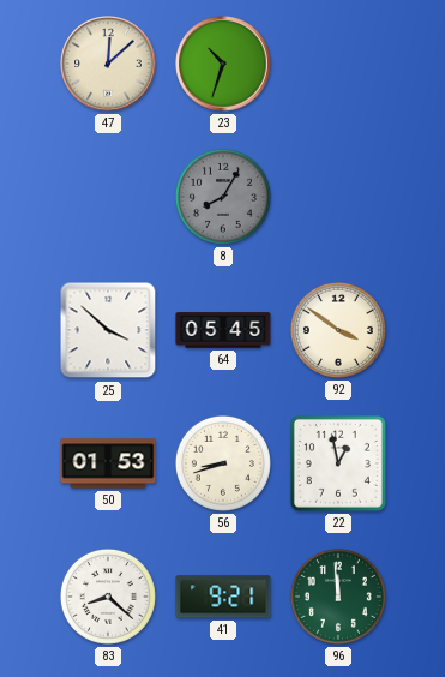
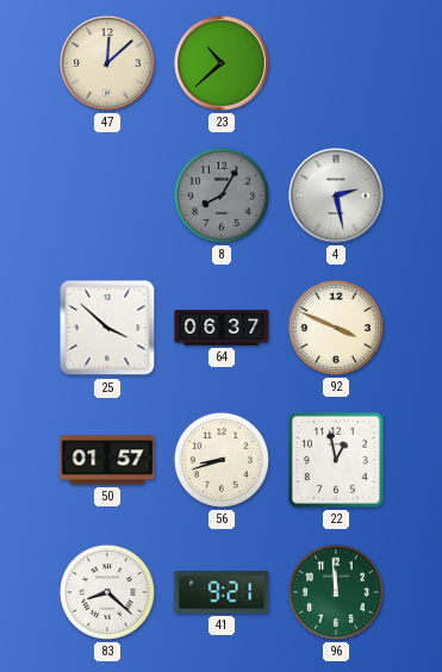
23: 10:33 -> 10:38 (222, 63)
4: none -> 2:28 (336, 195)
64: 05:45 -> 06:37 (222, 328)
92: 3:51 -> 3:49 (336, 328)
50: 01:53 -> 01:57 (107, 460)
